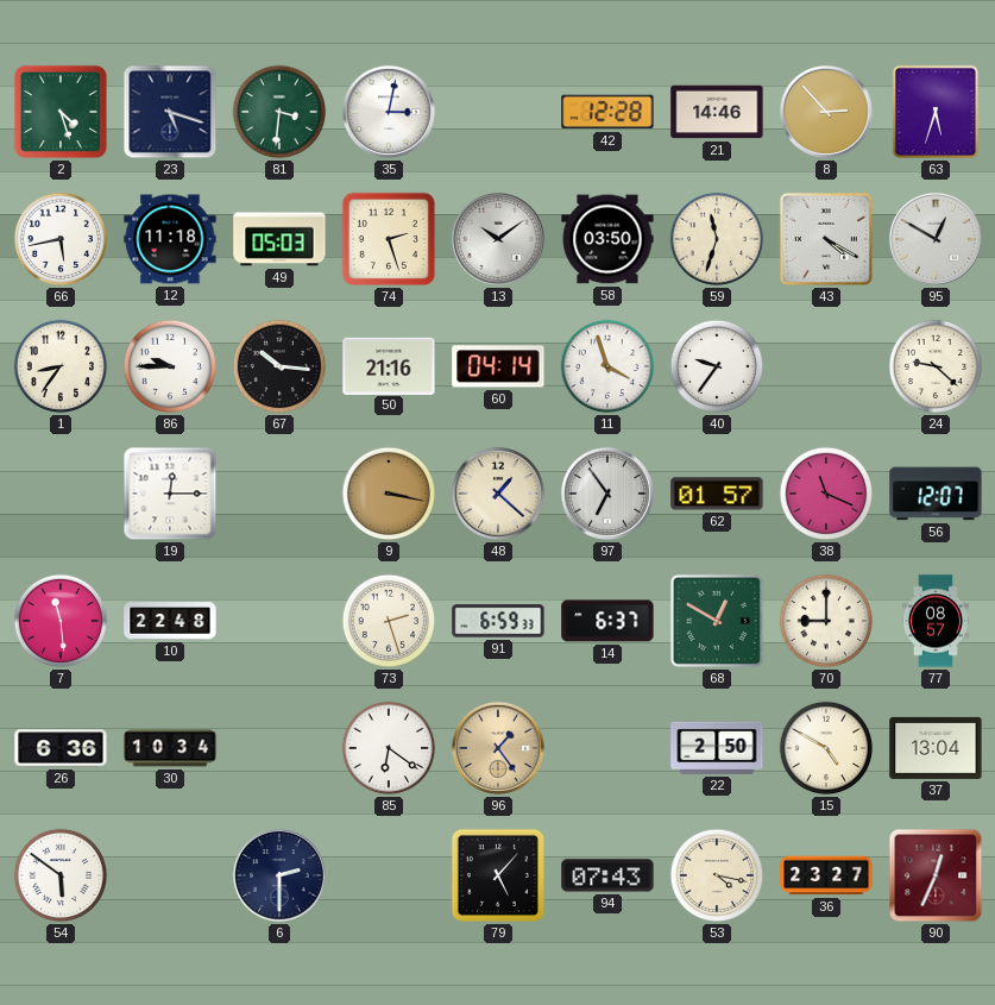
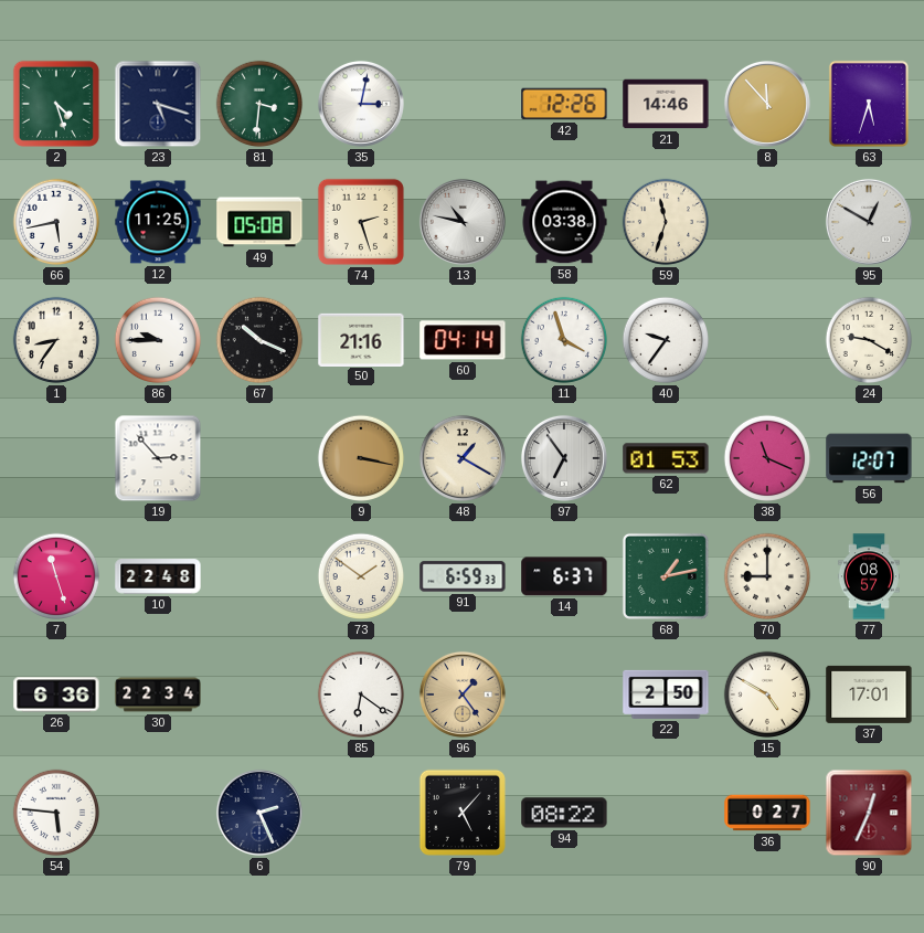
42: 12:28 -> 12:26 (564, 104)
8: 2:53 -> 11:53 (767, 104)
12: 11:18 -> 11:25 (158, 222)
49: 05:03 -> 05:08 (259, 222)
13: 10:09 -> 10:47 (463, 222)
58: 03:50 -> 03:38 (564, 222)
43: 4:20 -> none (826, 239)
67: 10:16 -> 10:19 (259, 340)
24: 9:22 -> 9:20 (869, 340)
19: 12:15 -> 2:53 (158, 458)
48: 1:22 -> 1:20 (463, 458)
62: 01:57 -> 01:53 (666, 458)
7: 11:29 -> 11:27 (56, 576)
73: 2:27 -> 1:51 (361, 576)
68: 12:50 -> 1:13 (666, 576)
30: 10:34 -> 22:34 (158, 695)
37: 13:04 -> 17:01 (869, 695)
54: 5:51 -> 5:46 (56, 813)
6: 2:30 -> 2:26 (259, 813)
94: 07:43 -> 08:22 (564, 813)
53: 4:17 -> none (717, 875)
36: 23:27 -> 0:27 (767, 813)
